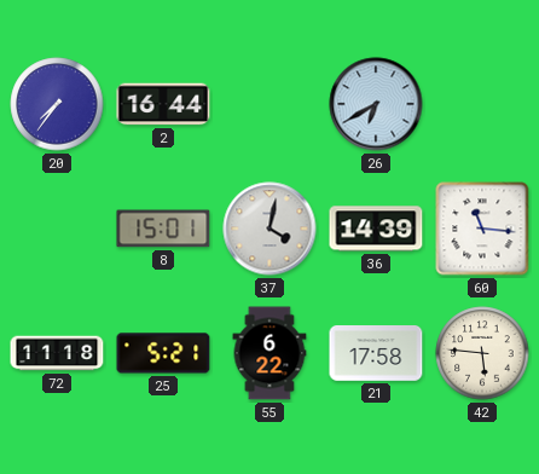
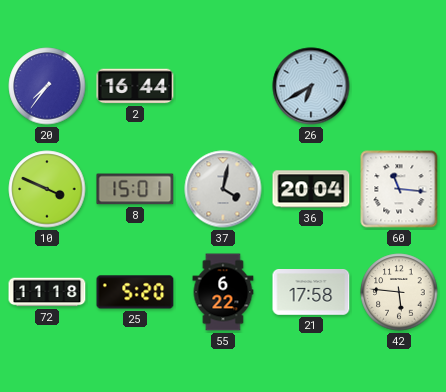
10: none -> 3:49 (47, 189)
36: 14:39 -> 20:04 (311, 189)
25: 5:21 -> 5:20 (135, 292)
